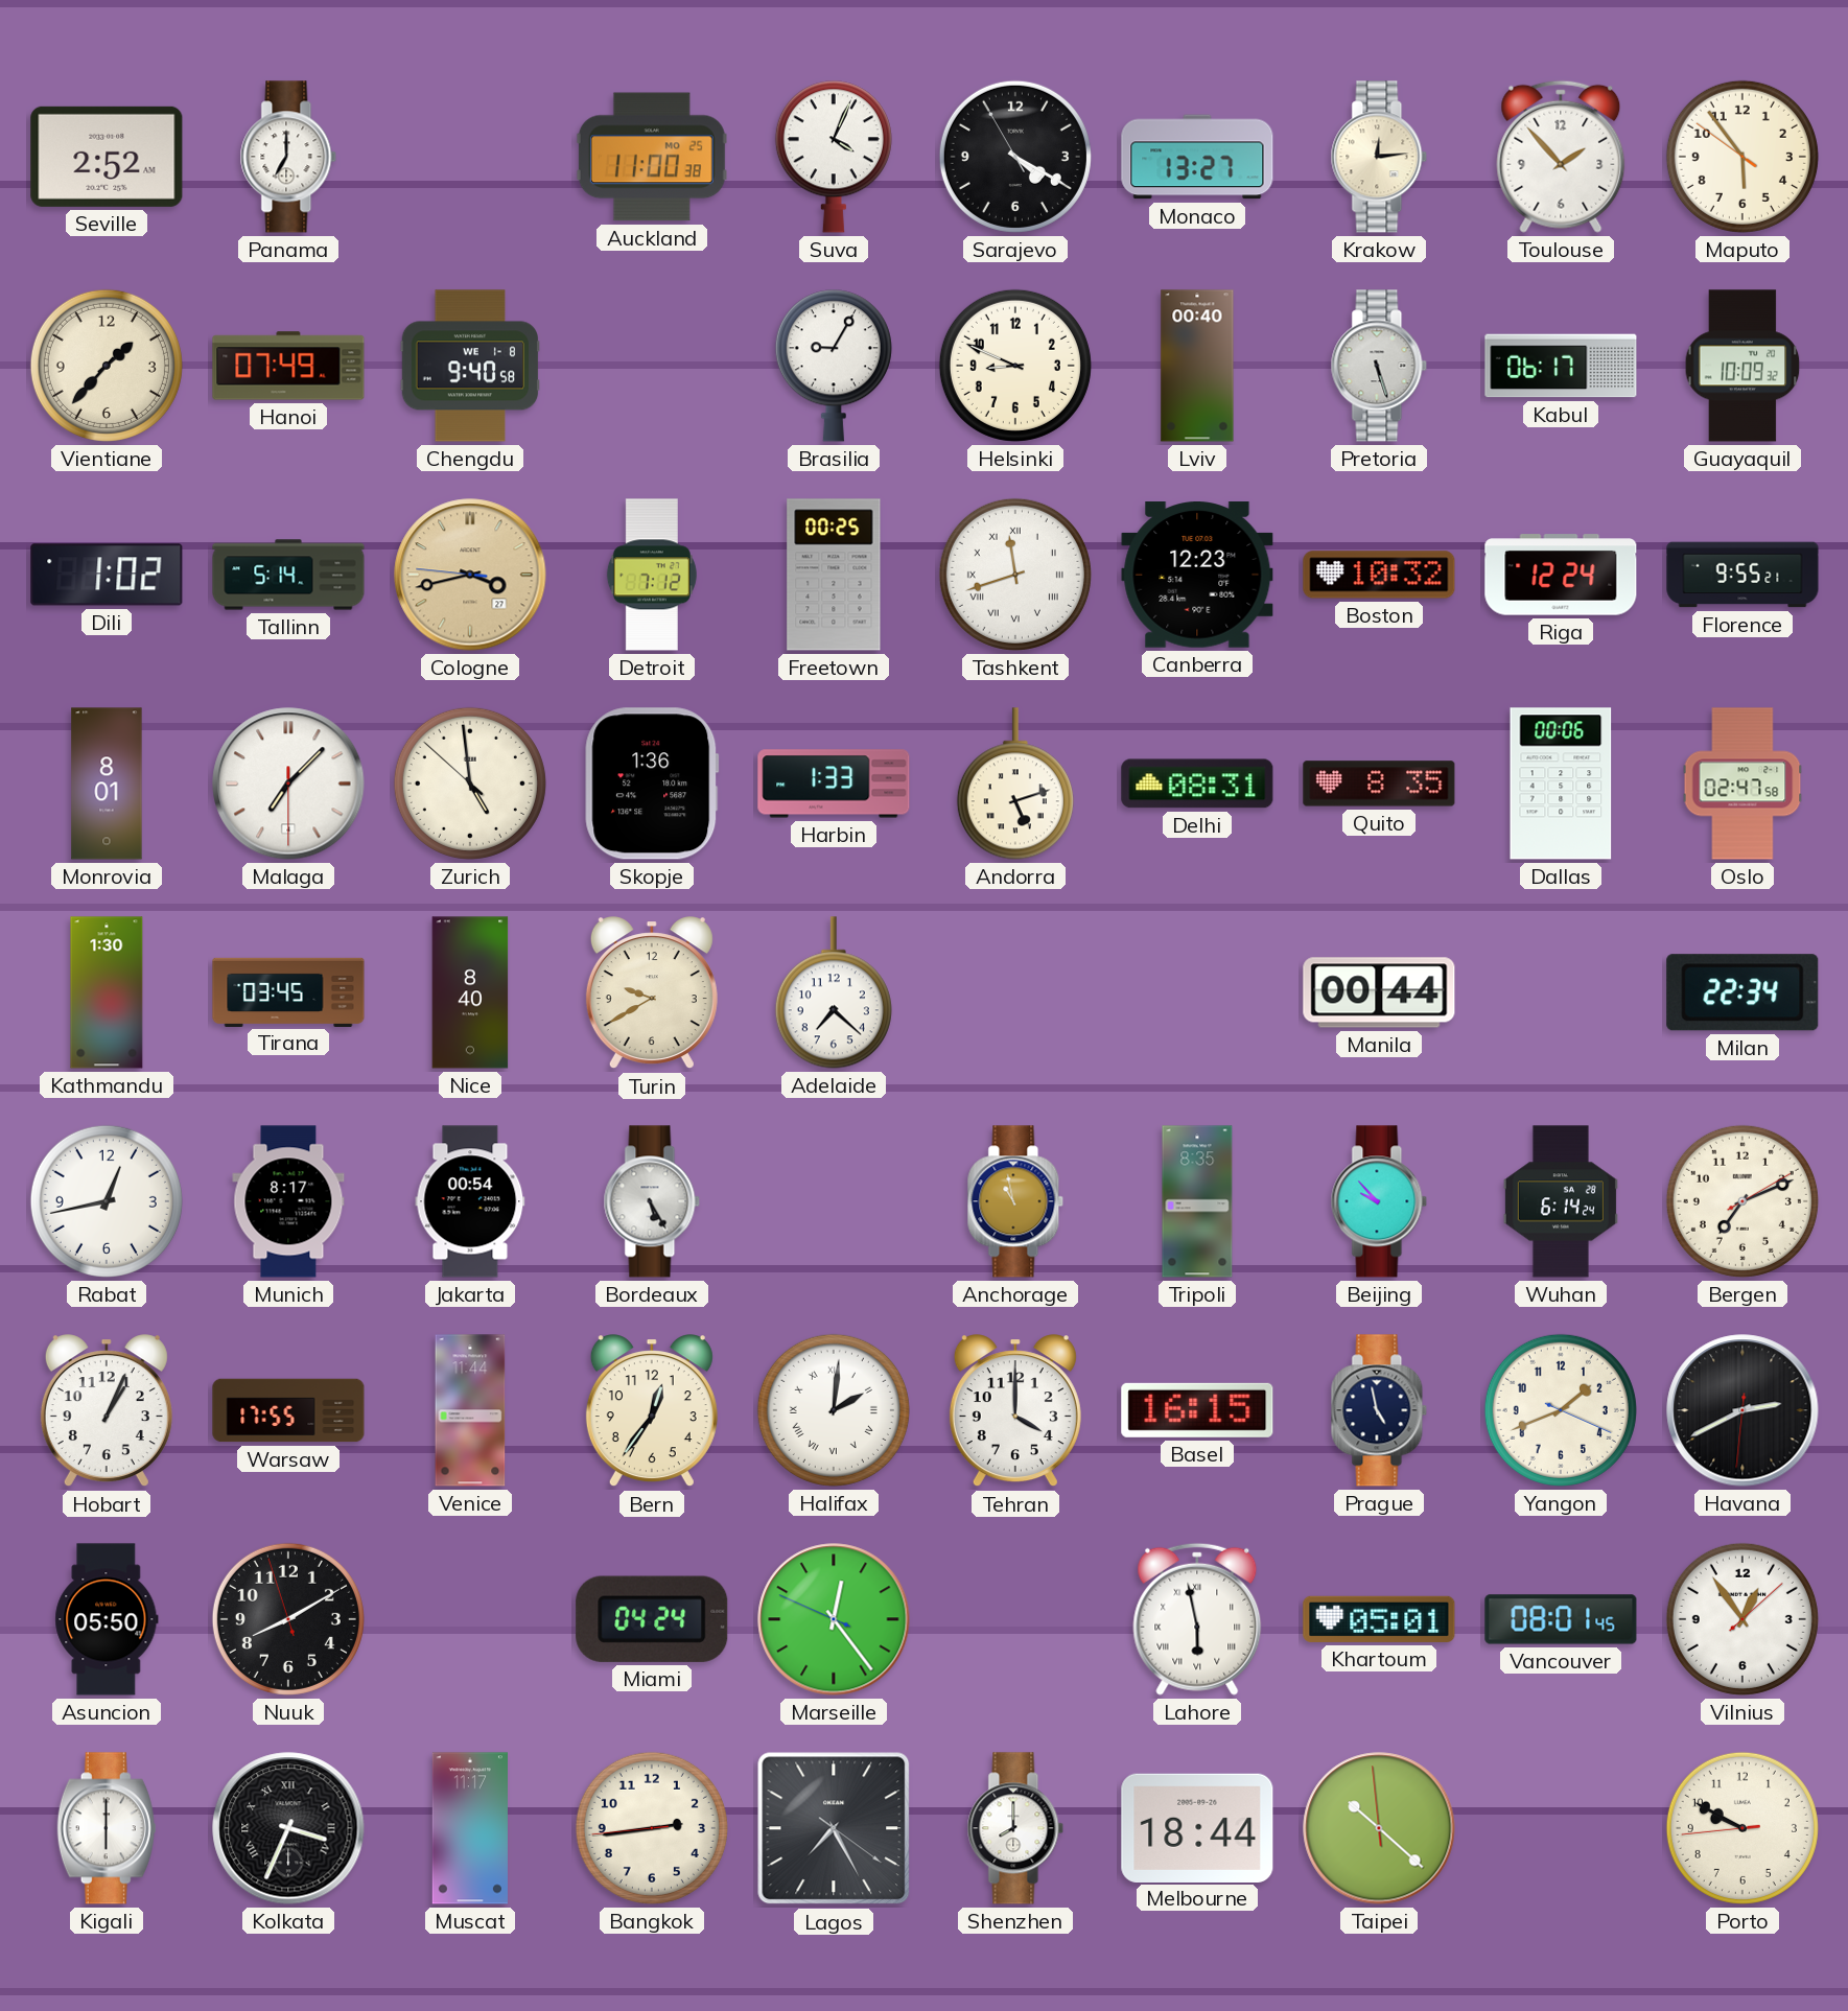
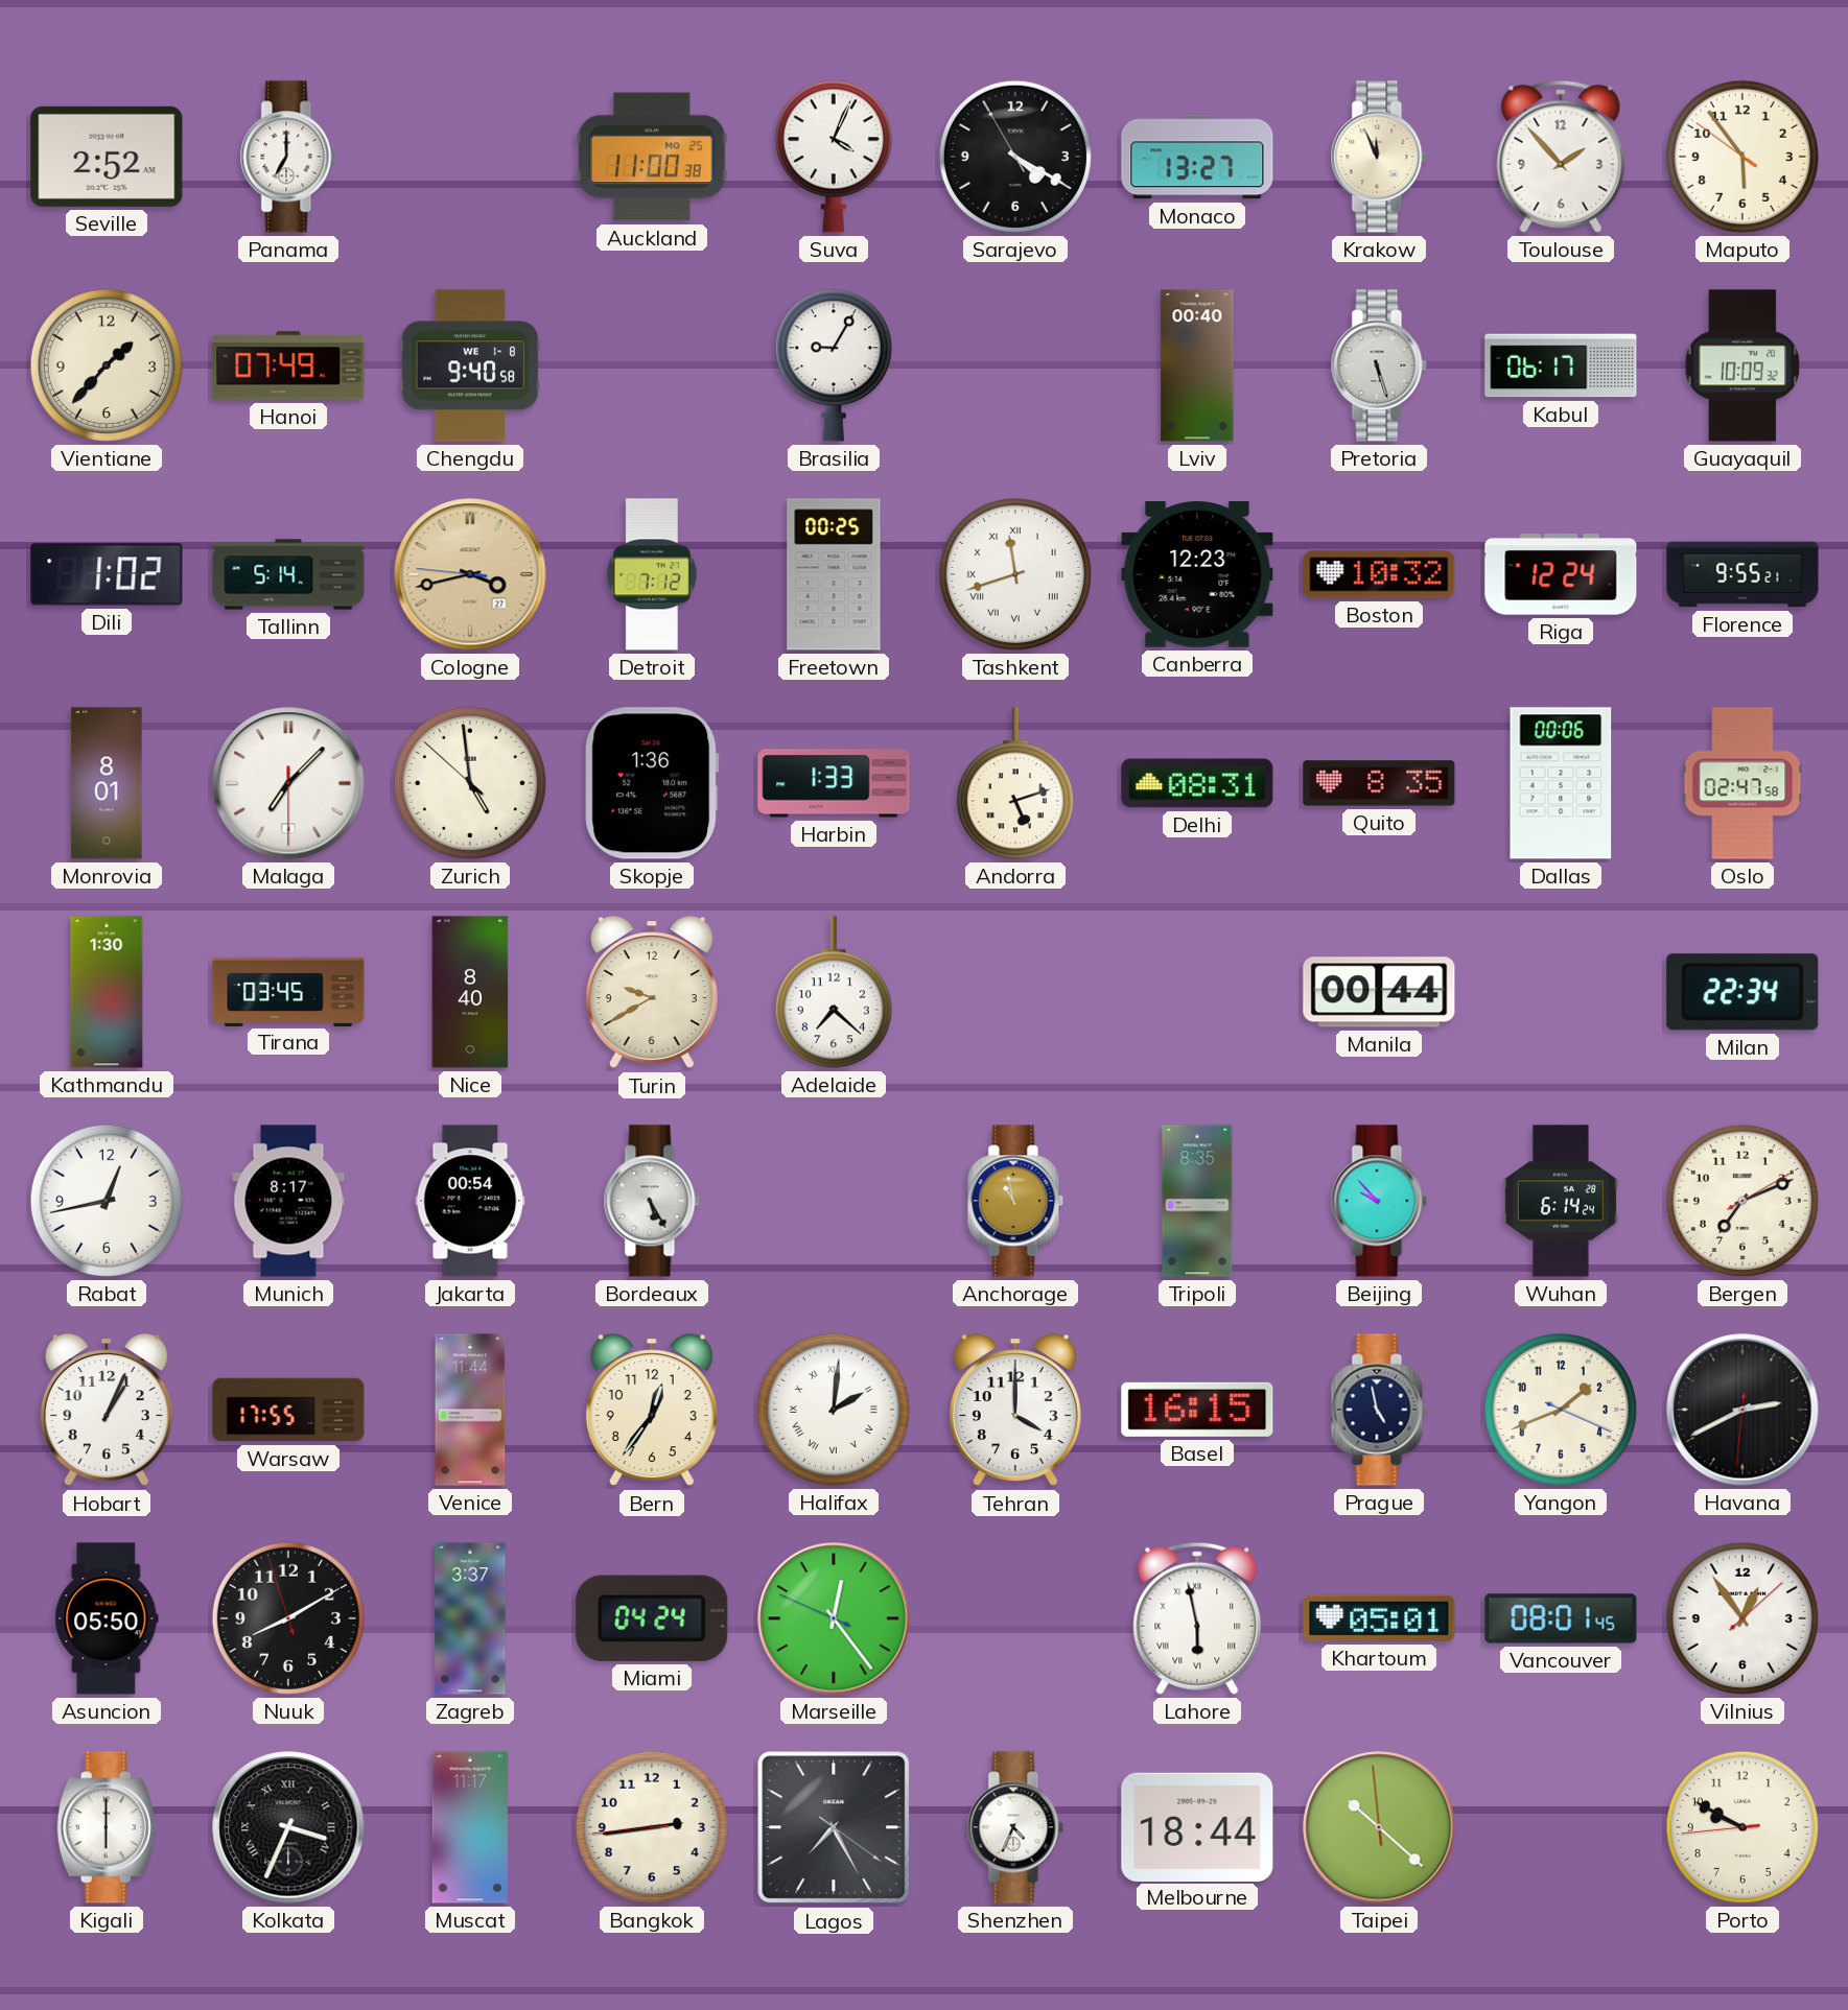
Krakow: 12:14 -> 11:56 (1379, 157)
Helsinki: 8:49 -> none (1015, 366)
Zagreb: none -> 3:37 (470, 1618)
Shenzhen: 8:00 -> 4:34 (1015, 1827)
